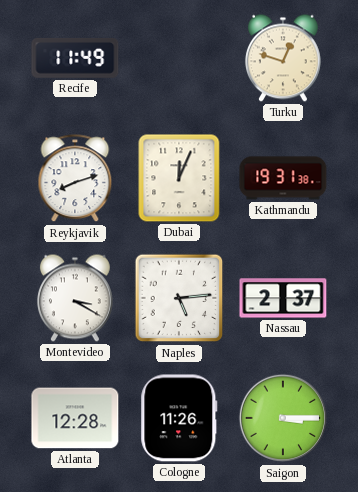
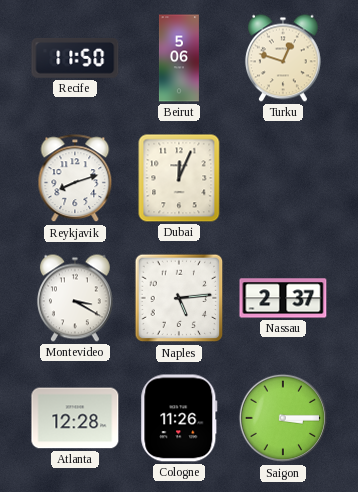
Recife: 11:49 -> 11:50 (75, 58)
Beirut: none -> 5:06 (179, 58)
Kathmandu: 19:31 -> none (283, 178)
